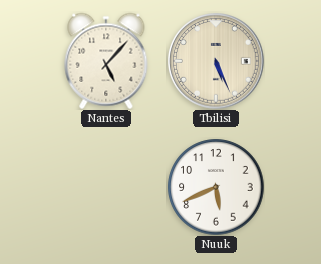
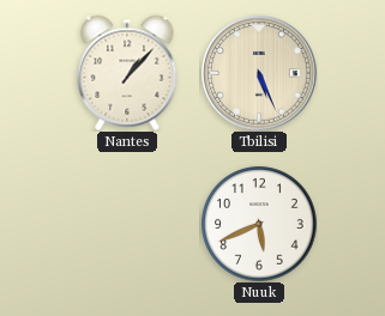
Nantes: 5:07 -> 1:07 (127, 73)
